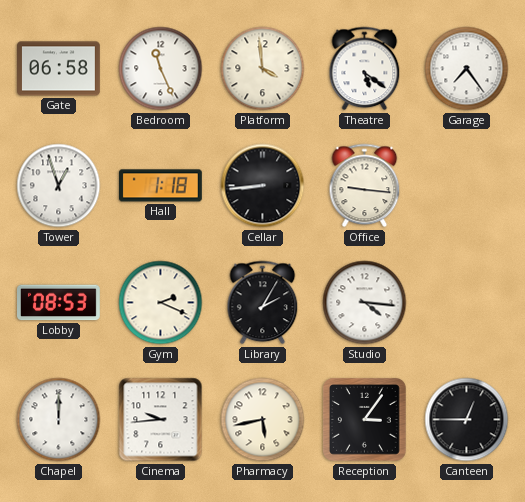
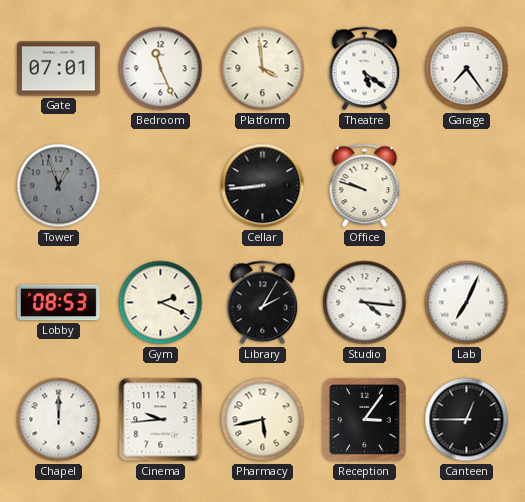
Gate: 06:58 -> 07:01 (59, 69)
Tower dial: white -> grey (59, 186)
Hall: 1:18 -> none (160, 186)
Office: 9:16 -> 9:48 (365, 186)
Lab: none -> 7:04 (467, 303)
